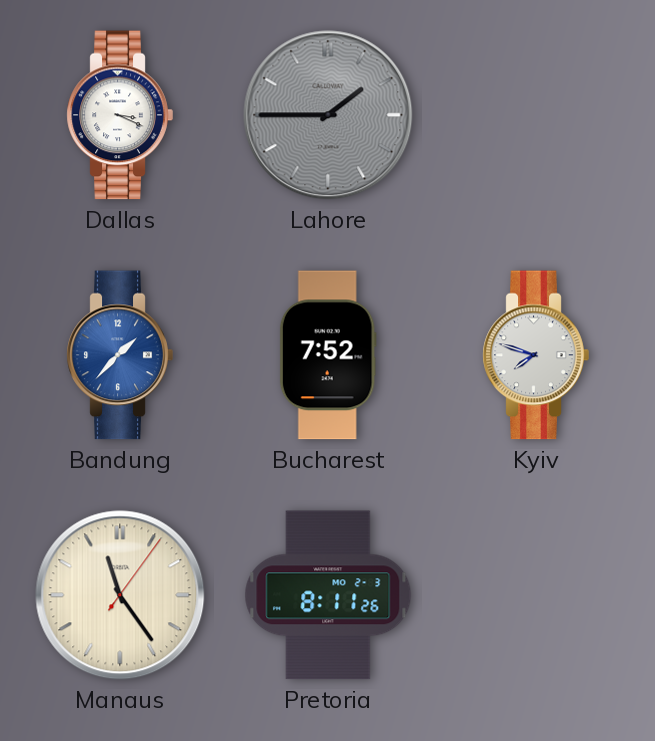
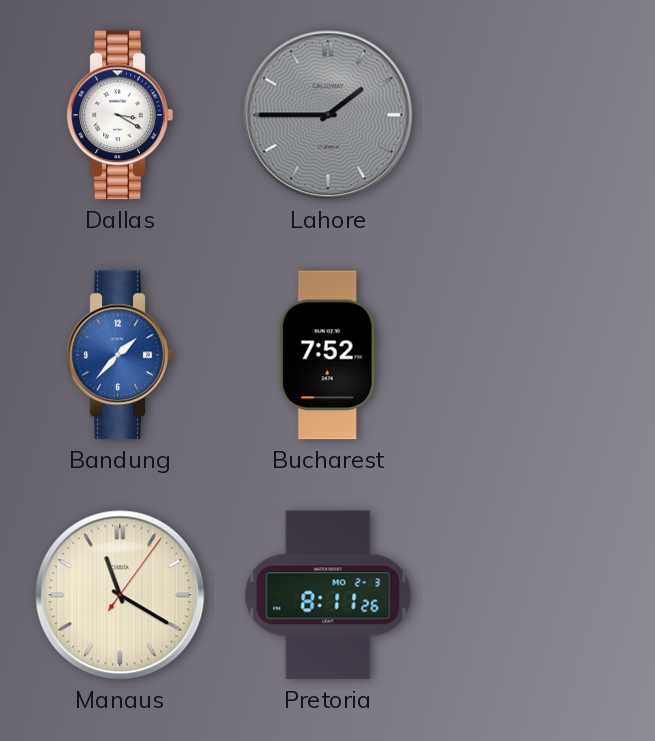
Dallas: 3:19 -> 3:20 (120, 115)
Kyiv: 7:48 -> none (536, 355)
Manaus: 11:24 -> 11:20 (120, 595)
